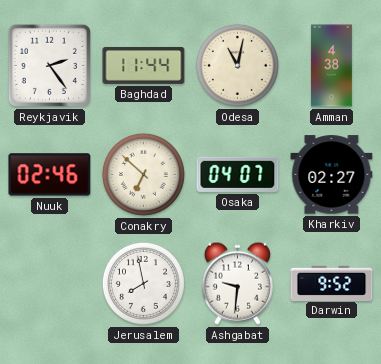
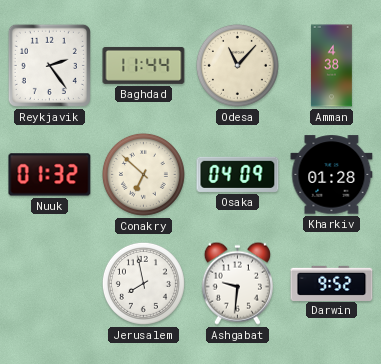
Odesa: 11:02 -> 11:07 (237, 65)
Nuuk: 02:46 -> 01:32 (50, 175)
Osaka: 04:07 -> 04:09 (238, 174)
Kharkiv: 02:27 -> 01:28 (332, 175)
